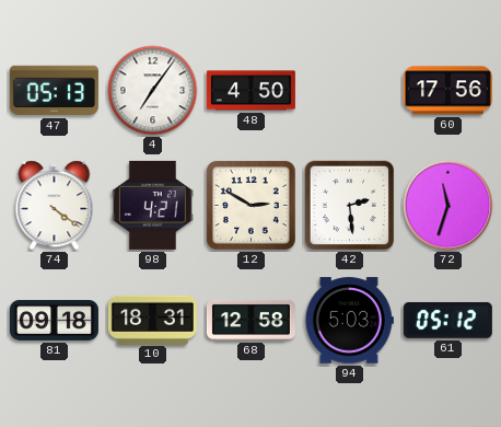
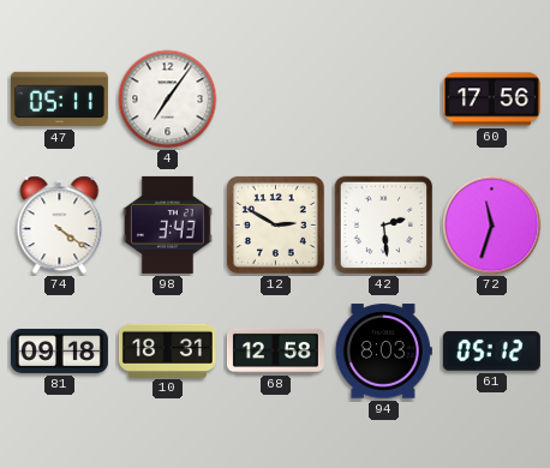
47: 05:13 -> 05:11 (59, 100)
48: 4:50 -> none (250, 91)
98: 4:21 -> 3:43 (167, 224)
94: 5:03 -> 8:03 (383, 352)
